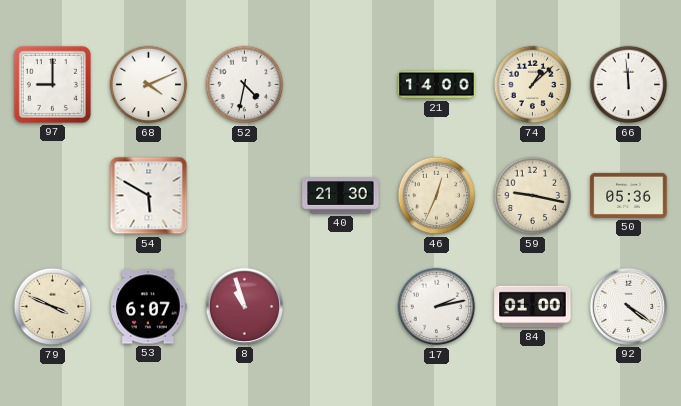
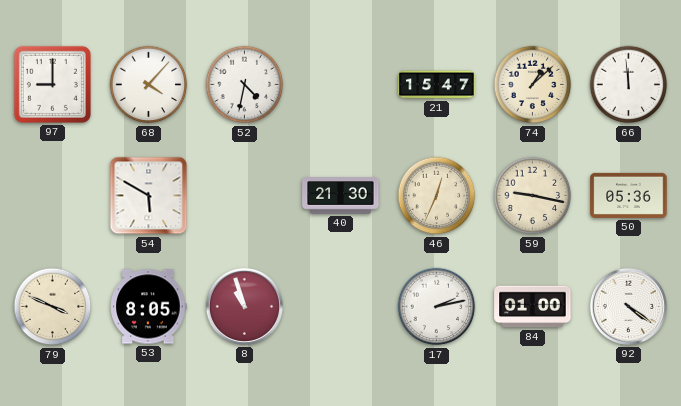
68: 4:11 -> 4:07 (149, 85)
21: 14:00 -> 15:47 (437, 85)
53: 6:07 -> 8:05 (149, 307)
